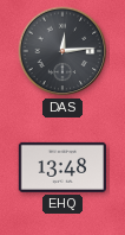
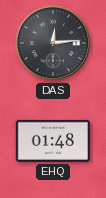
EHQ: 13:48 -> 01:48 (52, 141)
